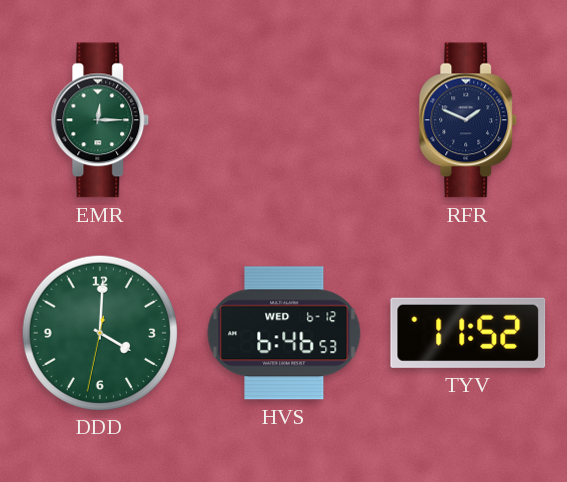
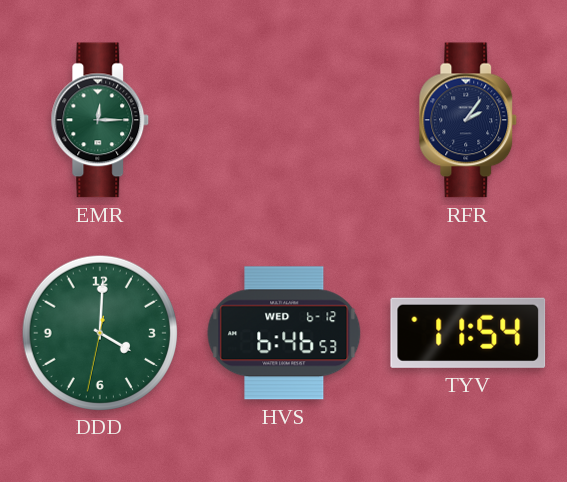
RFR: 1:49 -> 2:06 (468, 120)
TYV: 11:52 -> 11:54 (468, 333)
